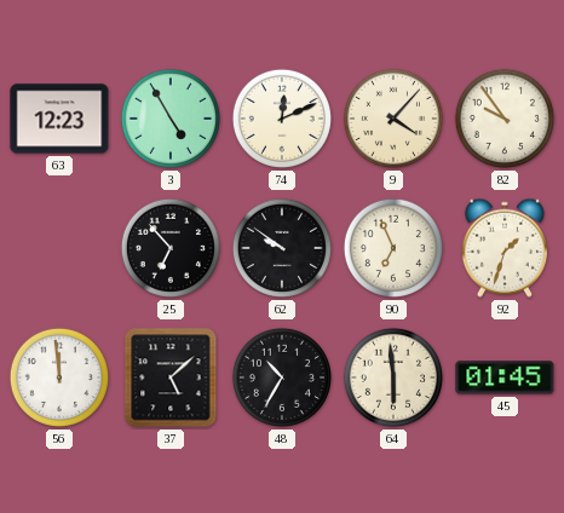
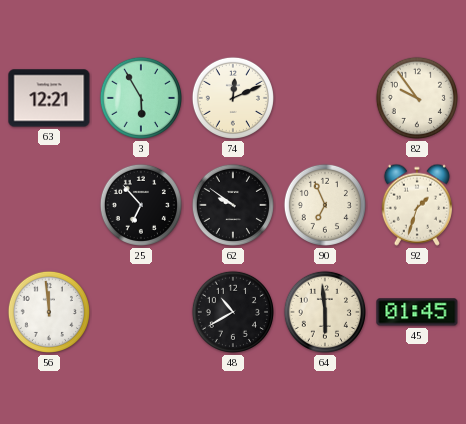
63: 12:23 -> 12:21 (49, 98)
3: 4:55 -> 5:55 (141, 98)
9: 4:07 -> none (393, 119)
37: 5:08 -> none (171, 377)
48: 10:35 -> 10:40 (233, 312)
